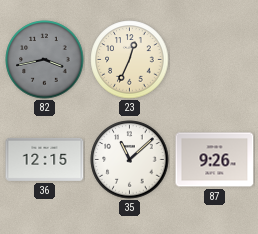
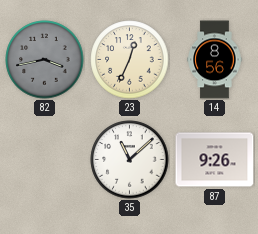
14: none -> 8:56 (215, 60)
36: 12:15 -> none (45, 159)
